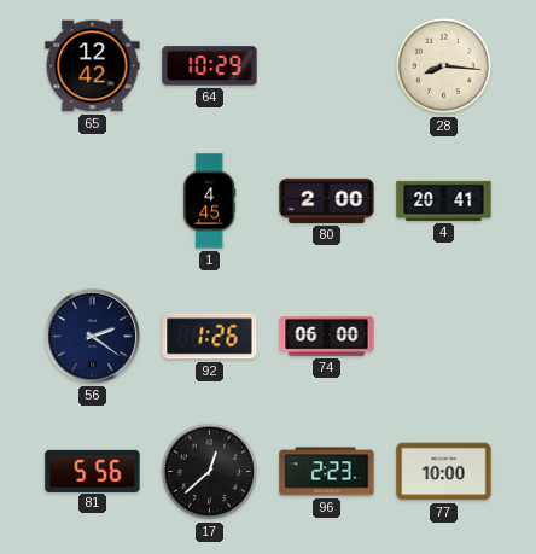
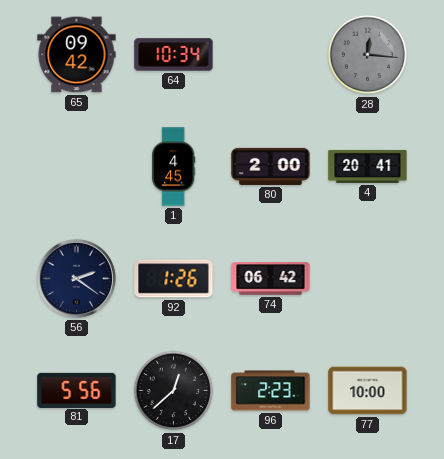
65: 12:42 -> 09:42 (77, 55)
64: 10:29 -> 10:34 (174, 55)
28: 8:16 -> 12:16 (368, 55)
28 dial: cream -> grey (368, 55)
74: 06:00 -> 06:42 (271, 279)
